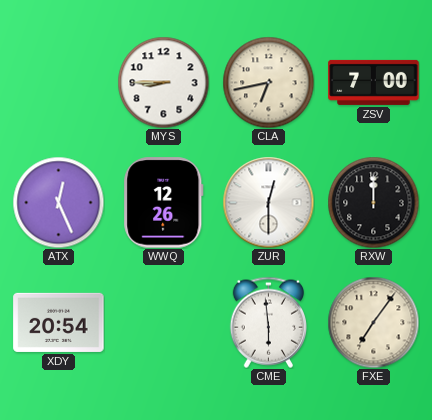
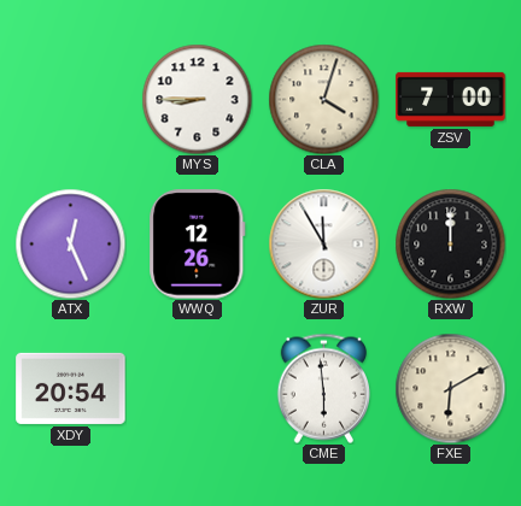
CLA: 6:43 -> 4:03 (323, 99)
ZUR: 12:30 -> 11:55 (323, 243)
FXE: 7:06 -> 6:10 (450, 388)
